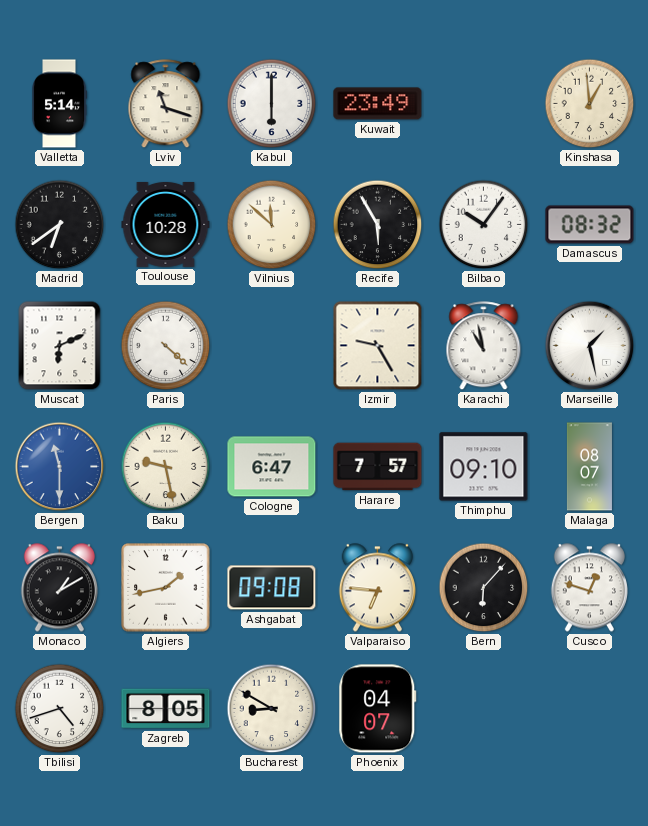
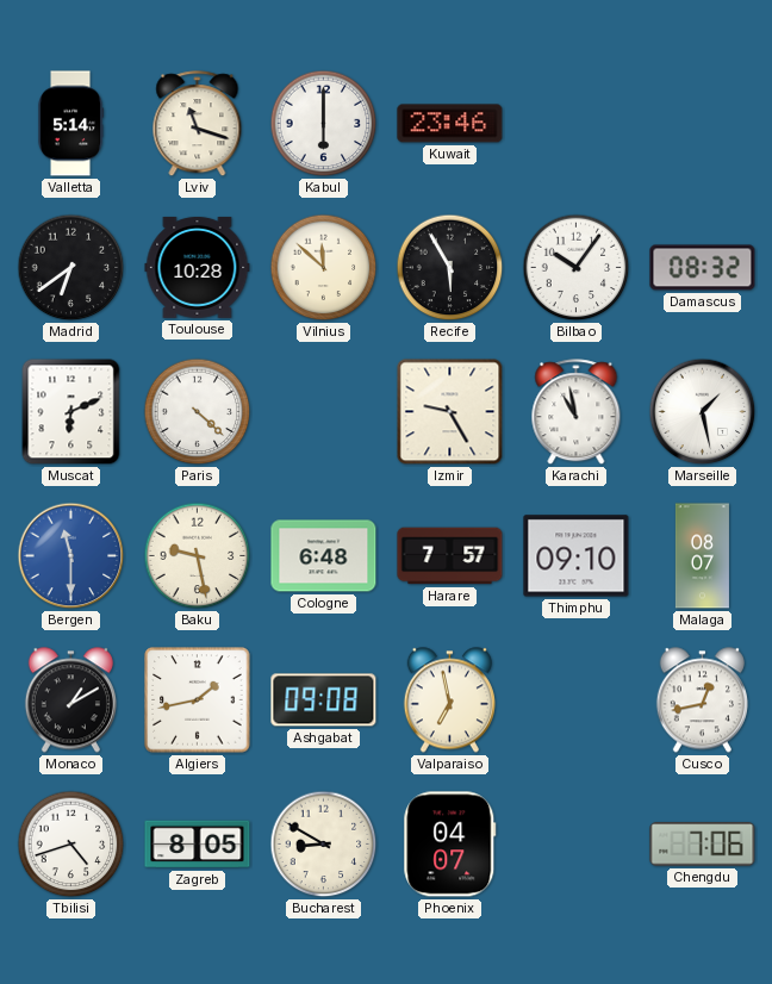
Kuwait: 23:49 -> 23:46 (450, 124)
Kinshasa: 12:59 -> none (590, 104)
Cologne: 6:47 -> 6:48 (324, 556)
Valparaiso: 6:46 -> 6:58 (449, 700)
Bern: 6:07 -> none (484, 588)
Cusco: 12:48 -> 12:43 (702, 700)
Chengdu: none -> 7:06 (703, 845)
